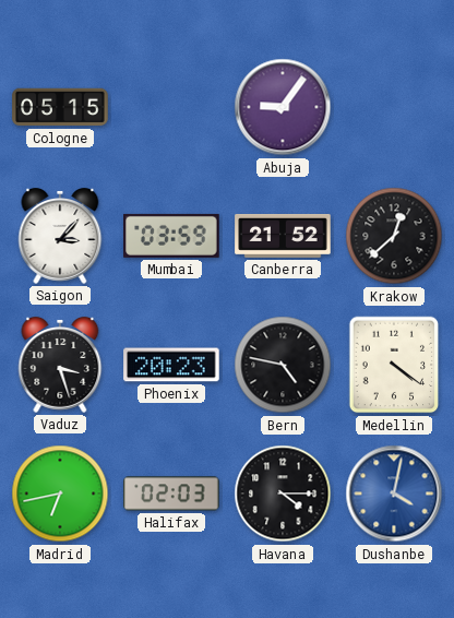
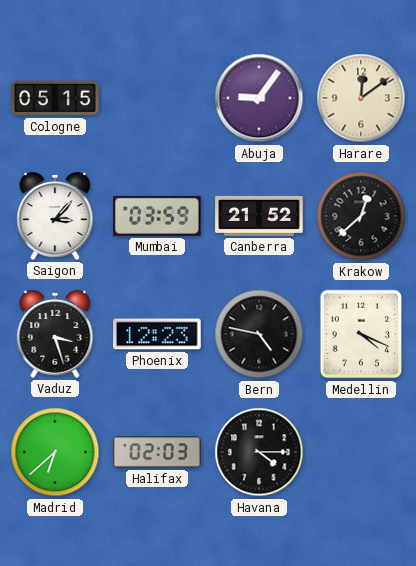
Harare: none -> 12:09 (361, 98)
Phoenix: 20:23 -> 12:23 (157, 334)
Medellin: 4:21 -> 4:19 (361, 334)
Madrid: 6:43 -> 6:38 (55, 452)
Dushanbe: 4:02 -> none (394, 494)
